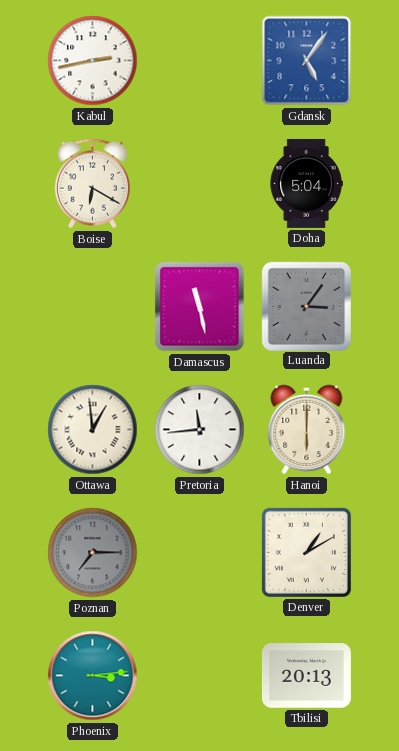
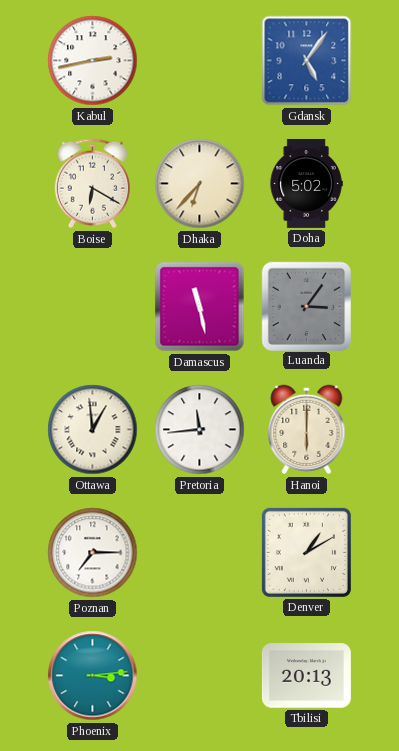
Dhaka: none -> 6:37 (200, 184)
Doha: 5:04 -> 5:02 (306, 183)
Poznan dial: grey -> white (93, 553)
